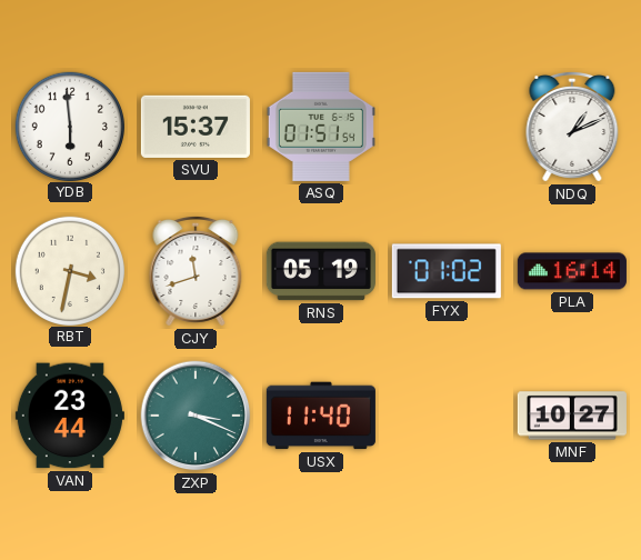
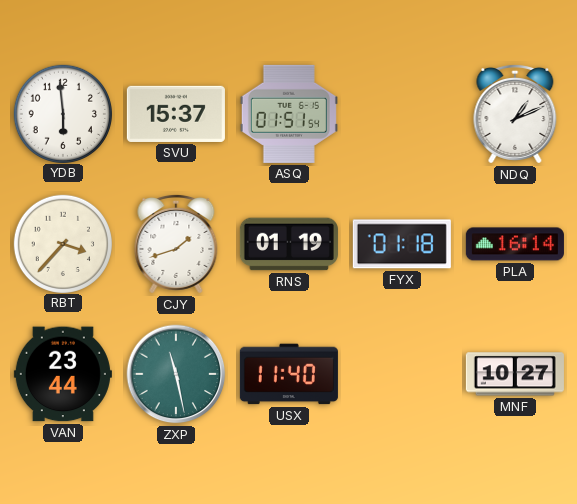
RBT: 3:32 -> 3:37 (62, 243)
CJY: 11:42 -> 1:42 (176, 244)
RNS: 05:19 -> 01:19 (289, 244)
FYX: 01:02 -> 01:18 (402, 244)
ZXP: 3:19 -> 11:28 (176, 374)
